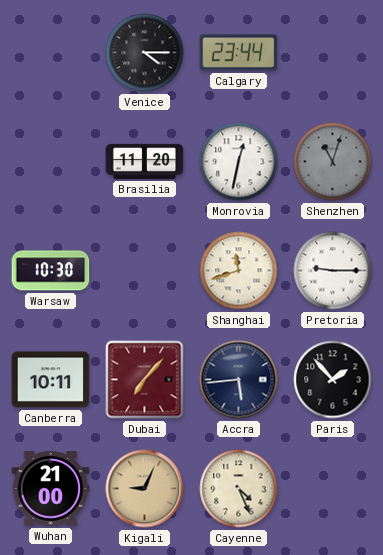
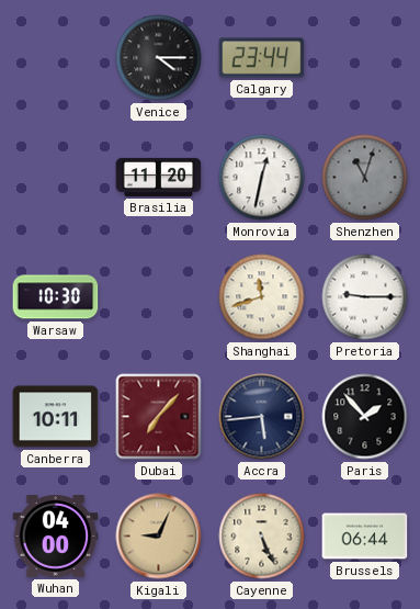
Wuhan: 21:00 -> 04:00 (56, 537)
Cayenne: 4:26 -> 5:26 (262, 537)
Brussels: none -> 06:44 (365, 537)
